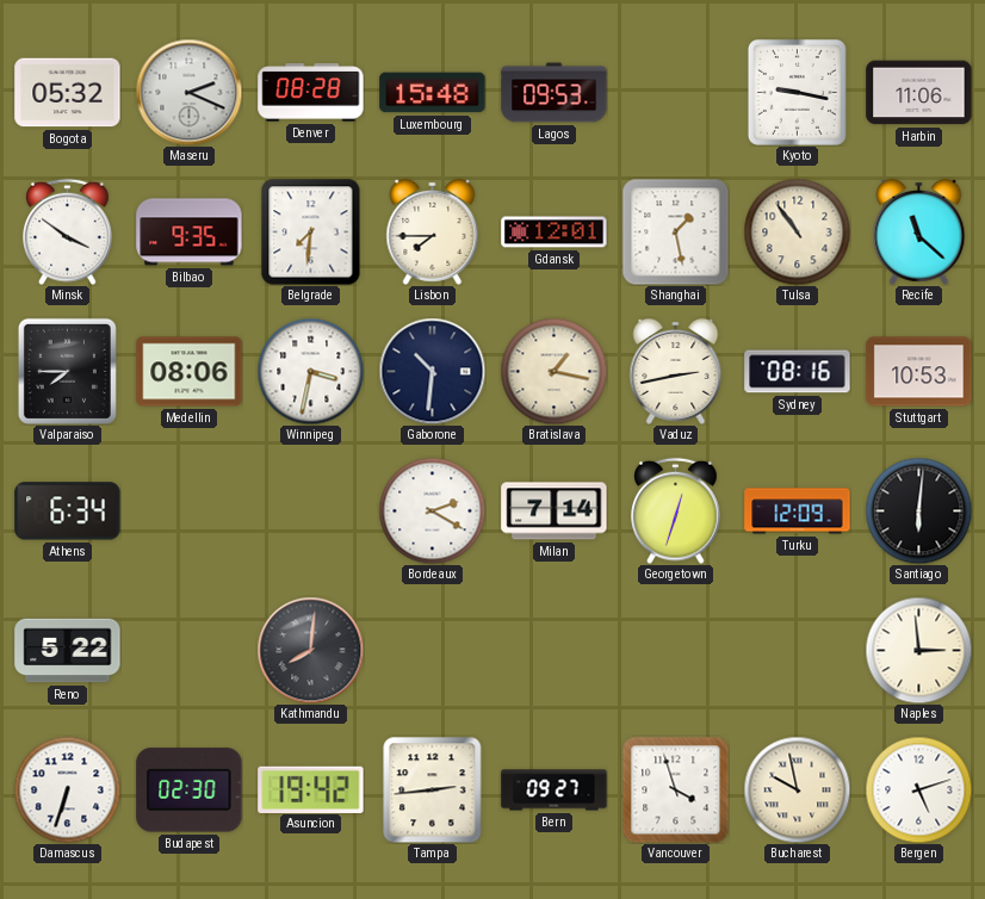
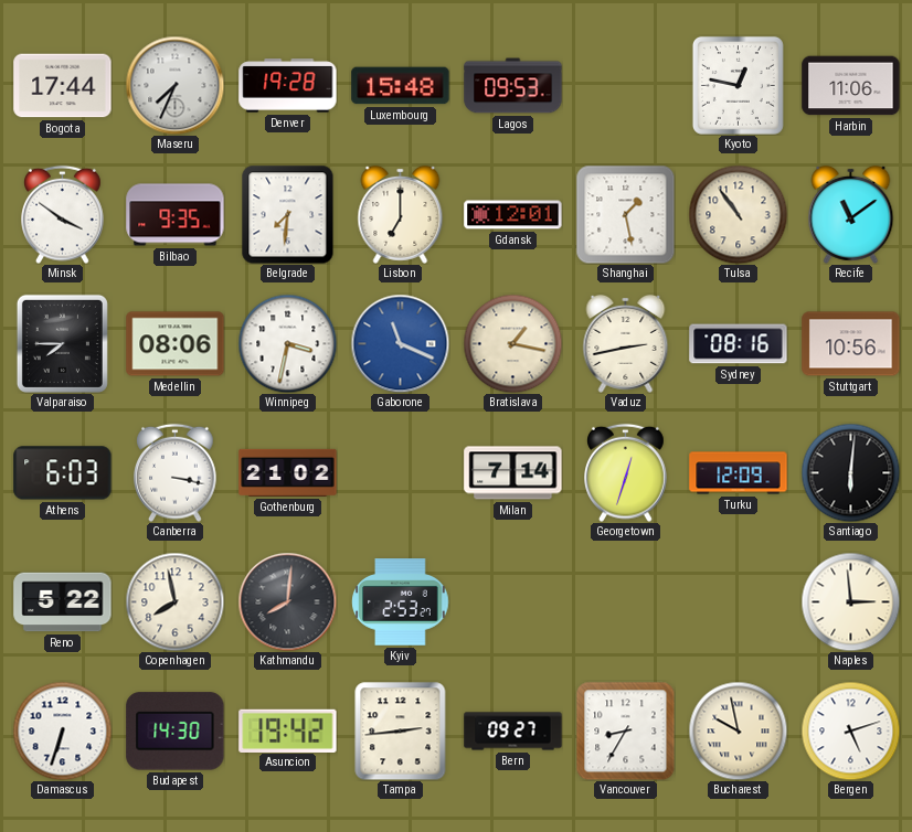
Bogota: 05:32 -> 17:44 (63, 86)
Maseru: 2:19 -> 7:34 (174, 85)
Denver: 08:28 -> 19:28 (288, 86)
Kyoto: 9:17 -> 12:47 (738, 85)
Lisbon: 7:45 -> 7:00 (401, 214)
Recife: 11:22 -> 11:09 (851, 214)
Gaborone: 10:31 -> 11:19 (400, 343)
Gaborone dial: navy -> blue (400, 343)
Stuttgart: 10:53 -> 10:56 (851, 344)
Athens: 6:34 -> 6:03 (63, 473)
Canberra: none -> 3:17 (176, 472)
Gothenburg: none -> 21:02 (288, 472)
Bordeaux: 2:20 -> none (432, 510)
Copenhagen: none -> 7:58 (174, 601)
Kyiv: none -> 2:53 (401, 602)
Budapest: 02:30 -> 14:30 (176, 732)
Vancouver: 3:57 -> 8:35 (625, 730)
